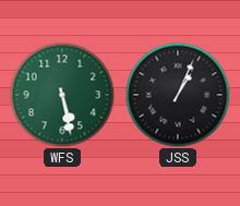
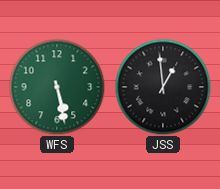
JSS: 1:04 -> 12:59 (163, 87)
